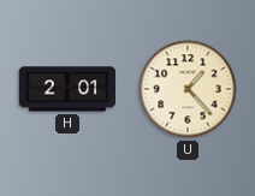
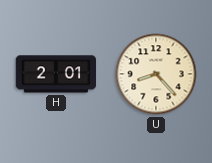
U: 1:23 -> 8:23 (156, 74)
